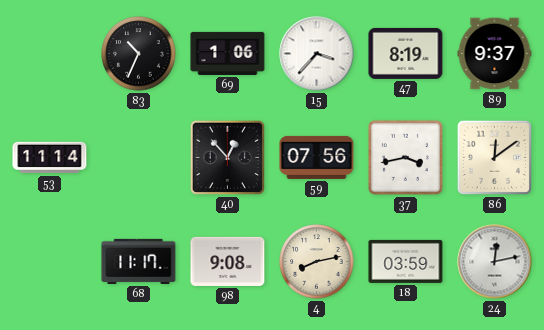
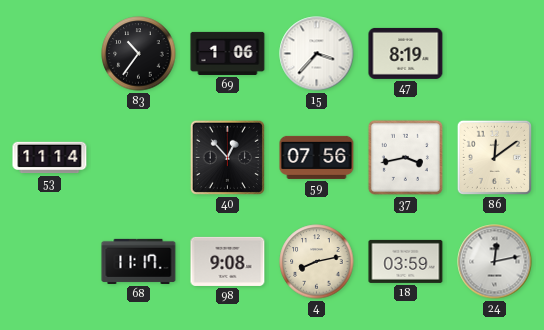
83: 10:34 -> 10:36 (139, 54)
89: 9:37 -> none (495, 54)
